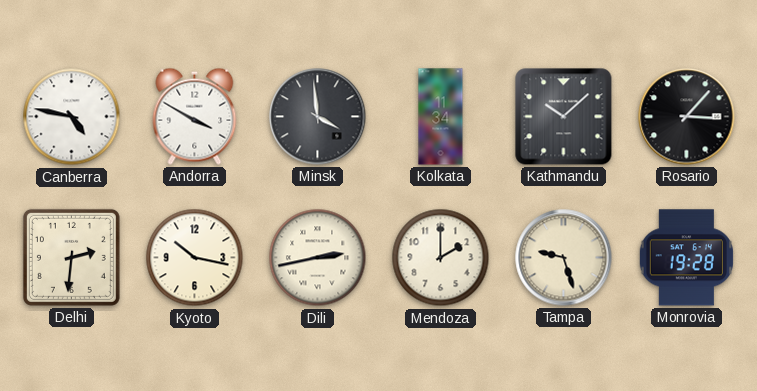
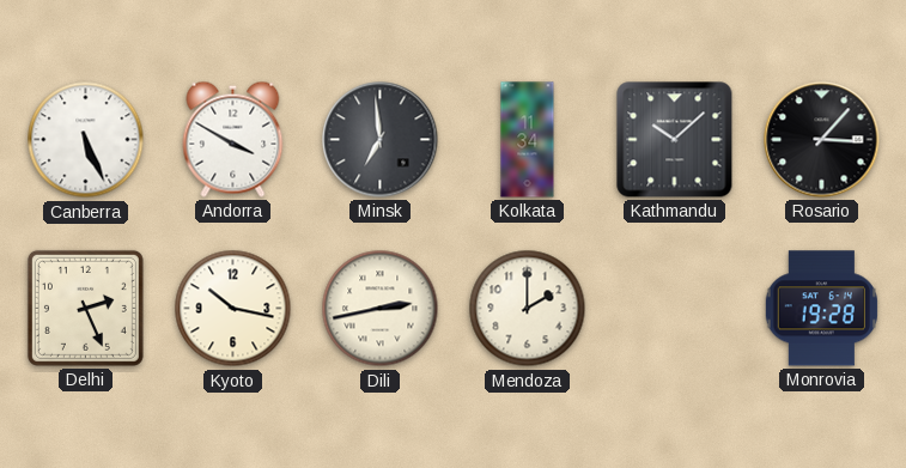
Canberra: 4:47 -> 5:26 (86, 140)
Minsk: 3:59 -> 6:59 (381, 140)
Delhi: 2:31 -> 2:26 (85, 308)
Tampa: 9:27 -> none (564, 258)
